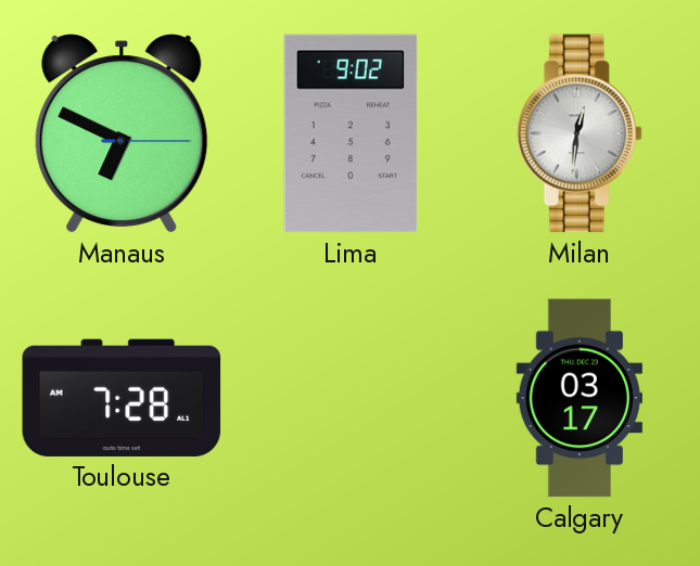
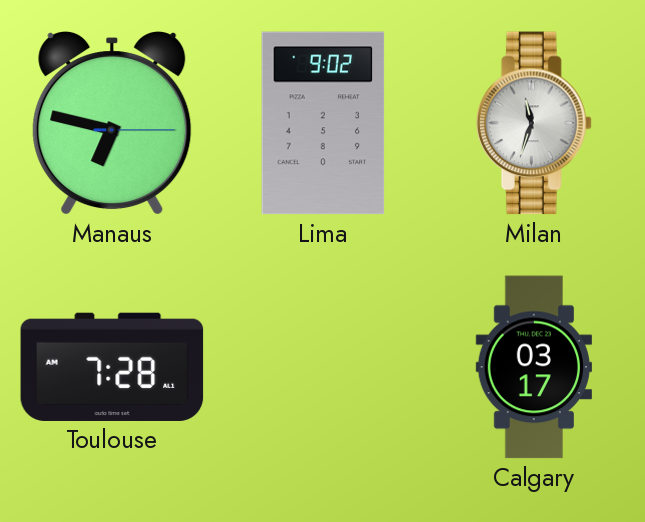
Manaus: 6:49 -> 6:47 (112, 123)
Milan: 12:31 -> 11:33 (534, 123)
